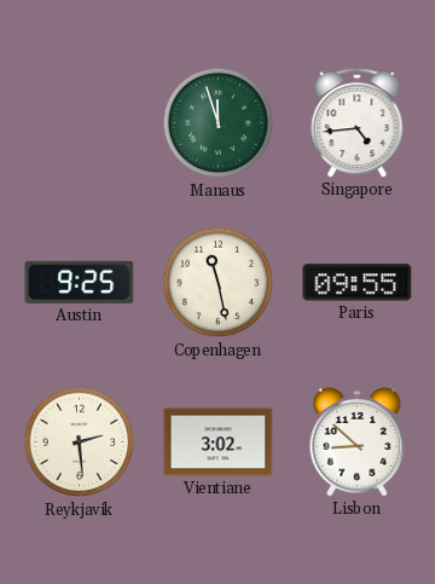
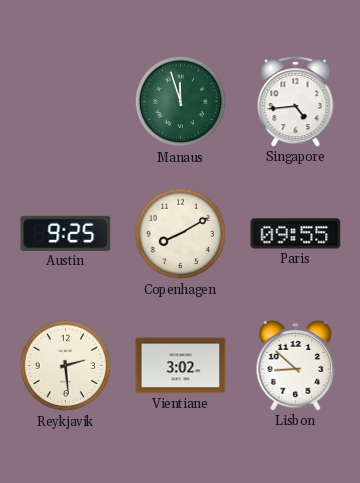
Copenhagen: 11:28 -> 8:10 (181, 234)
